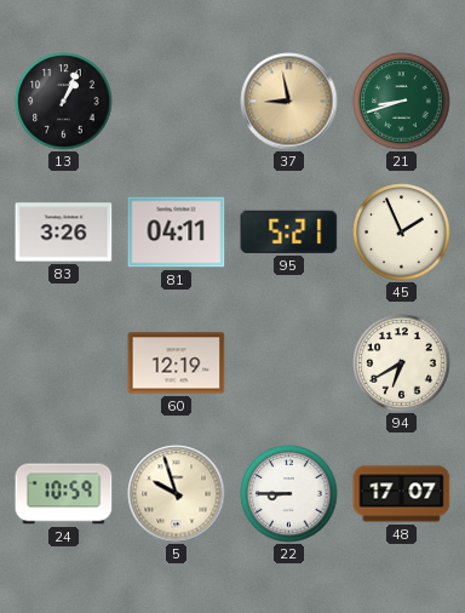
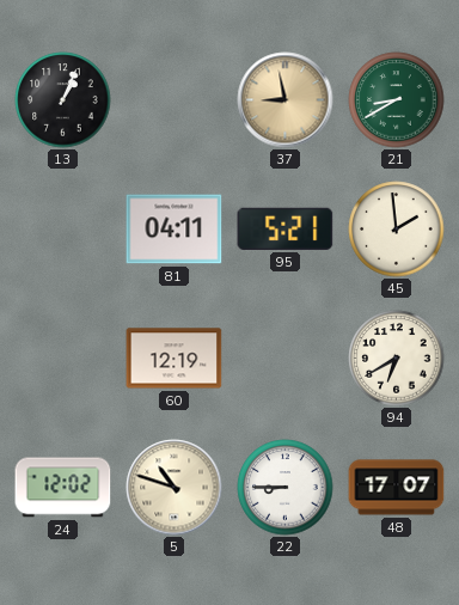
21: 8:42 -> 8:40 (397, 100)
83: 3:26 -> none (64, 233)
45: 1:56 -> 1:59 (397, 230)
24: 10:59 -> 12:02 (63, 488)
5: 9:57 -> 10:48 (175, 488)
